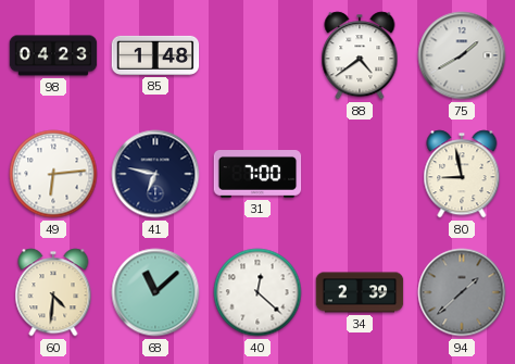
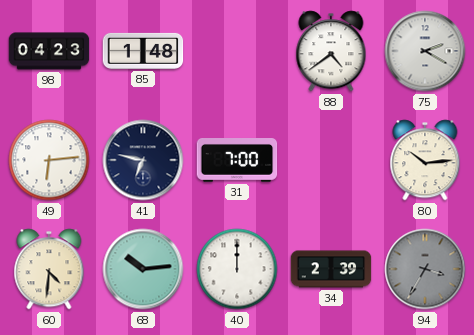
75: 1:40 -> 2:20 (425, 51)
80: 8:58 -> 10:14 (425, 160)
68: 11:08 -> 10:14 (143, 269)
40: 12:22 -> 12:00 (237, 269)
94: 1:38 -> 3:35 (425, 269)
